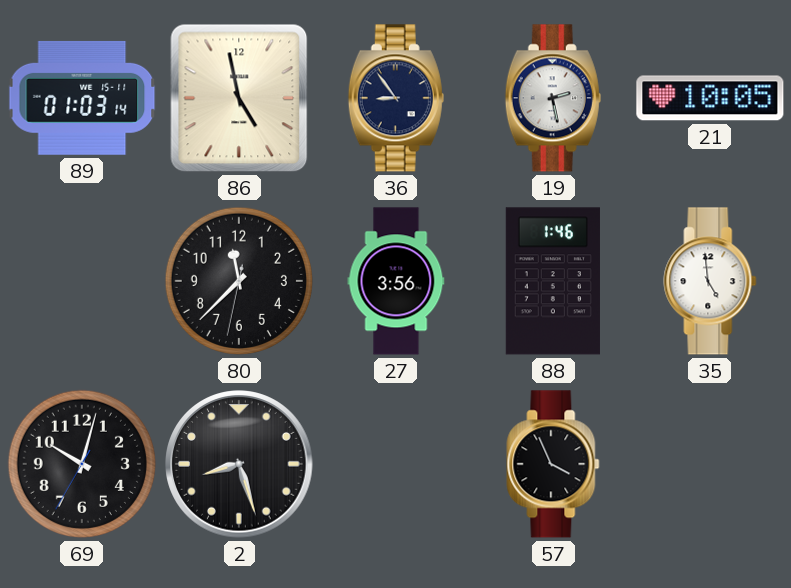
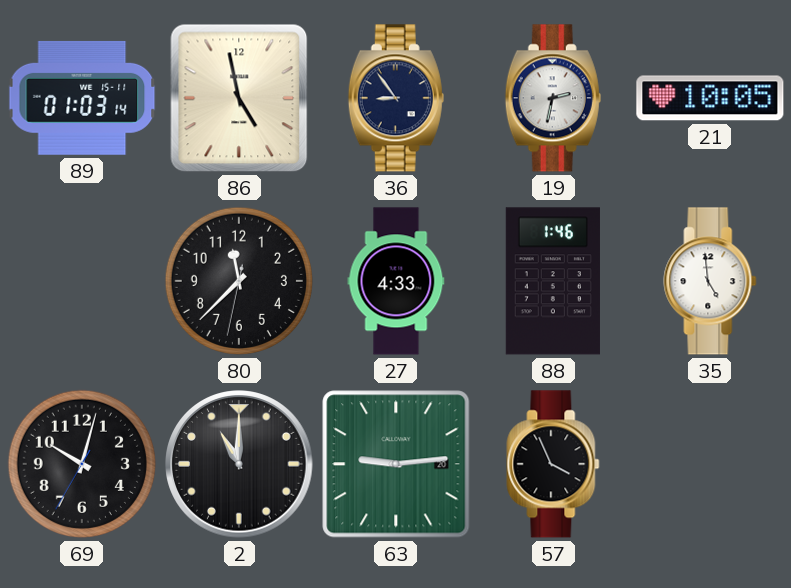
19: 2:28 -> 2:32 (553, 98)
27: 3:56 -> 4:33 (396, 281)
2: 8:27 -> 11:00 (239, 464)
63: none -> 9:14 (396, 464)
